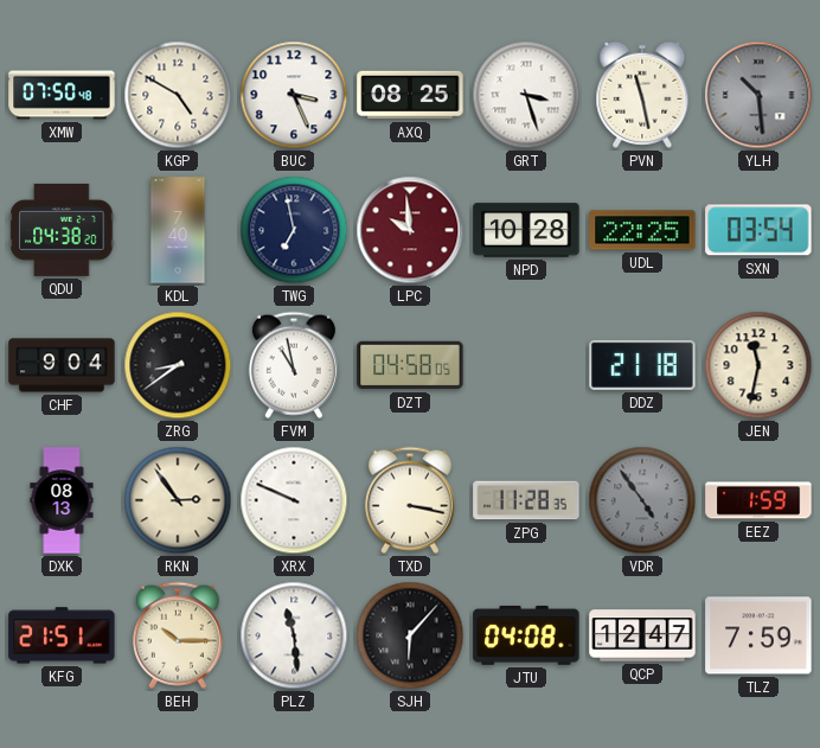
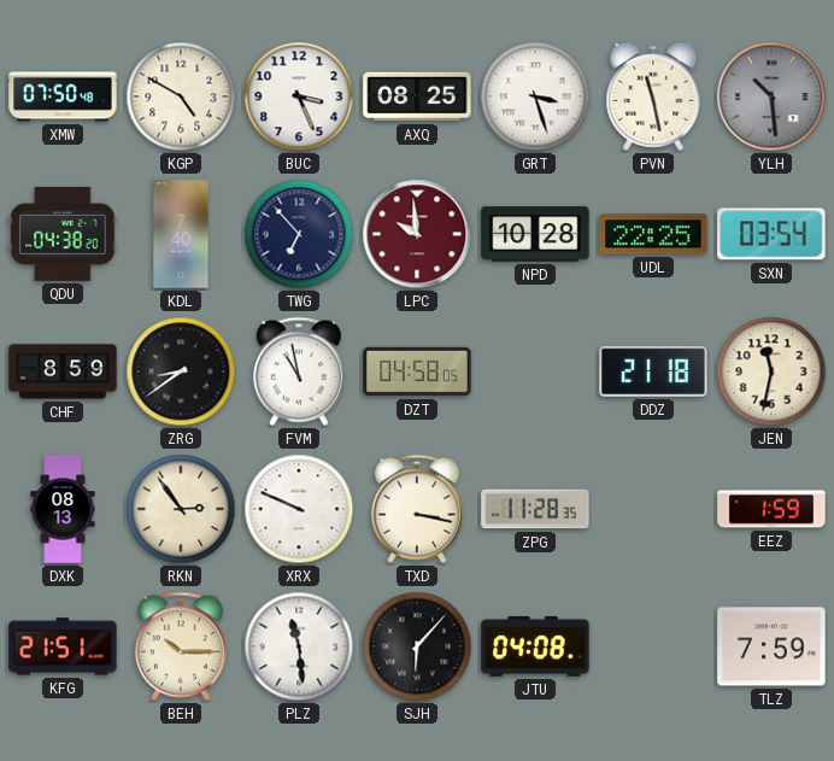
TWG: 6:58 -> 6:53 (299, 234)
CHF: 9:04 -> 8:59 (63, 371)
VDR: 4:54 -> none (642, 500)
QCP: 12:47 -> none (642, 635)
